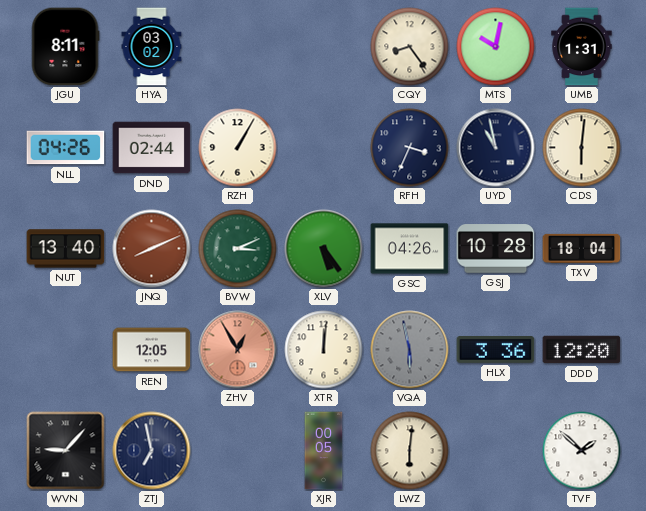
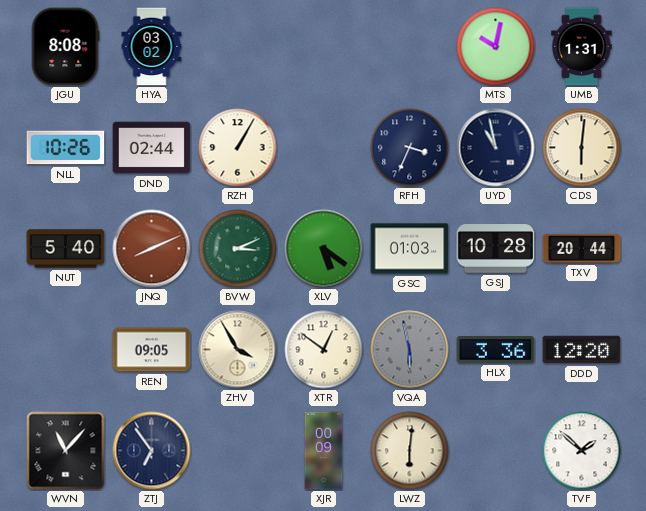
JGU: 8:11 -> 8:08 (65, 47)
CQY: 8:24 -> none (410, 47)
NLL: 04:26 -> 10:26 (66, 148)
NUT: 13:40 -> 5:40 (66, 249)
XLV: 5:24 -> 5:21 (324, 249)
GSC: 04:26 -> 01:03 (410, 249)
TXV: 18:04 -> 20:44 (582, 248)
REN: 12:05 -> 09:05 (152, 350)
ZHV: 12:55 -> 3:55 (238, 350)
ZHV dial: salmon -> cream (238, 350)
XTR: 12:01 -> 12:51 (324, 350)
WVN: 9:07 -> 11:07 (66, 451)
ZTJ: 6:58 -> 6:54 (152, 451)
XJR: 00:05 -> 00:09 (324, 451)
